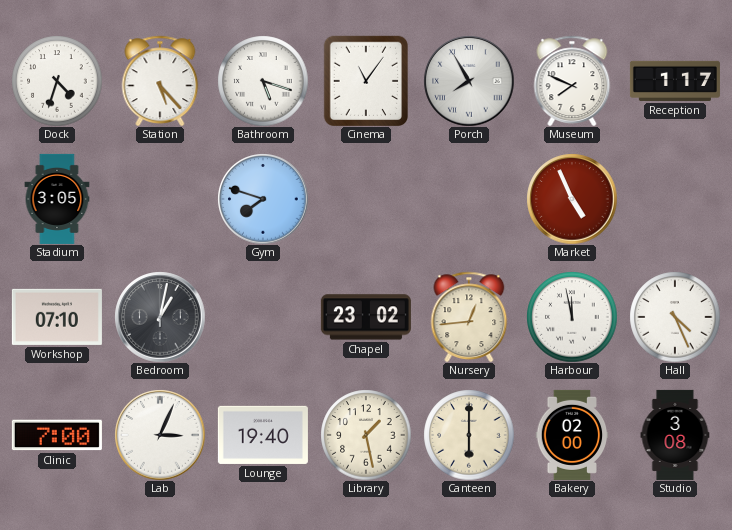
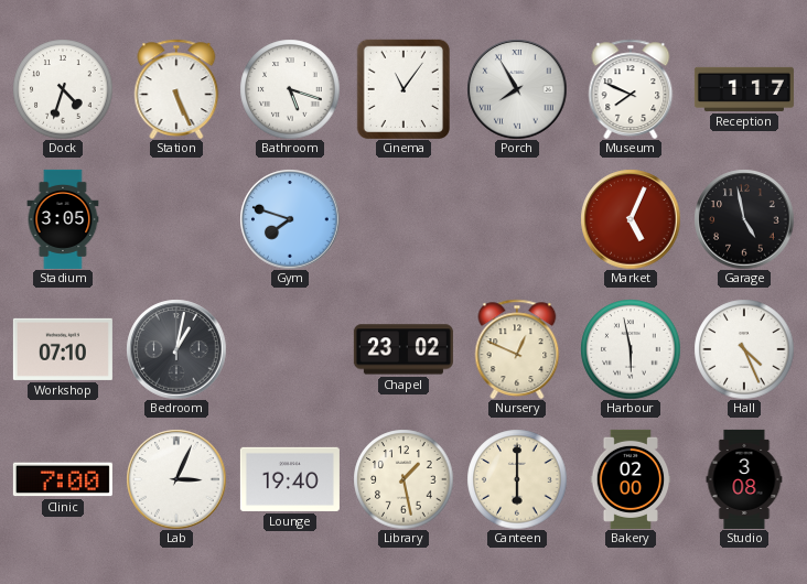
Station: 5:23 -> 5:26 (176, 88)
Market: 4:56 -> 5:04 (631, 219)
Garage: none -> 4:58 (744, 219)
Nursery: 12:44 -> 12:49 (517, 348)
Harbour: 11:58 -> 5:58 (631, 349)
